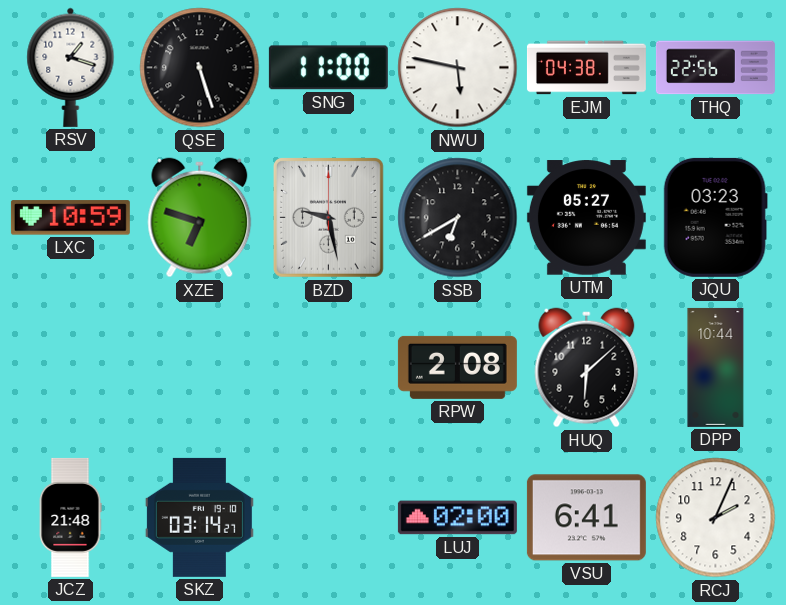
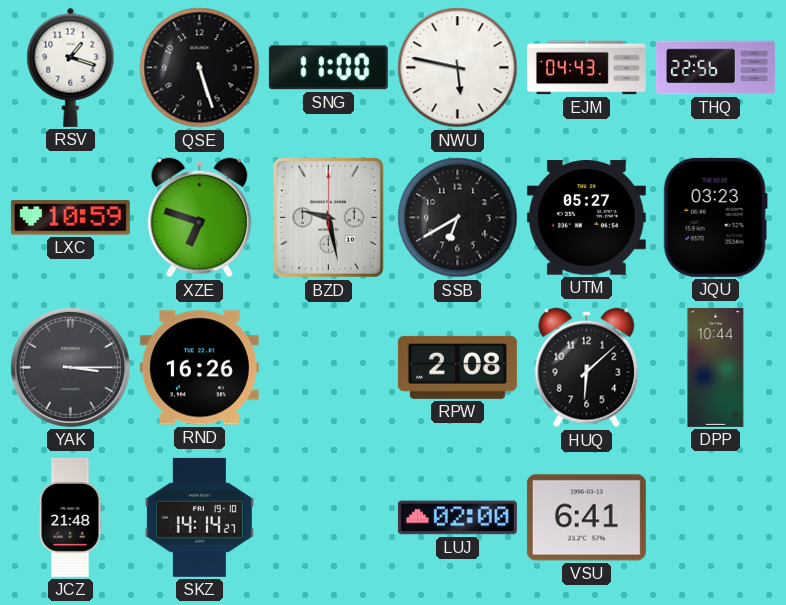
EJM: 04:38 -> 04:43 (586, 68)
YAK: none -> 3:15 (70, 367)
RND: none -> 16:26 (199, 368)
SKZ: 03:14 -> 14:14 (199, 517)
RCJ: 2:04 -> none (716, 518)
